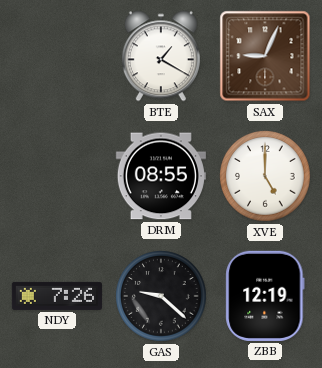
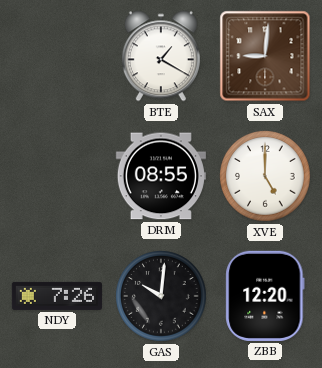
SAX: 9:04 -> 9:01 (265, 56)
GAS: 9:22 -> 10:01 (161, 296)
ZBB: 12:19 -> 12:20 (265, 296)
